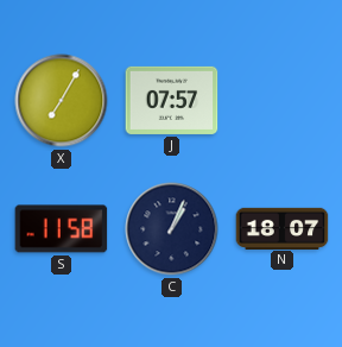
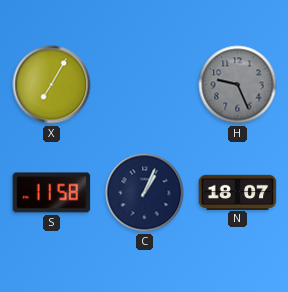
J: 07:57 -> none (172, 100)
H: none -> 9:26 (238, 85)
